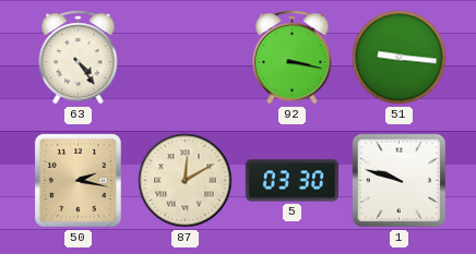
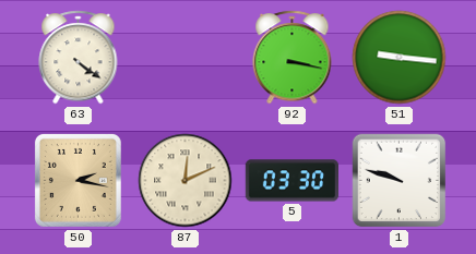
63: 4:24 -> 4:21 (79, 58)
87: 12:10 -> 12:11 (186, 181)
